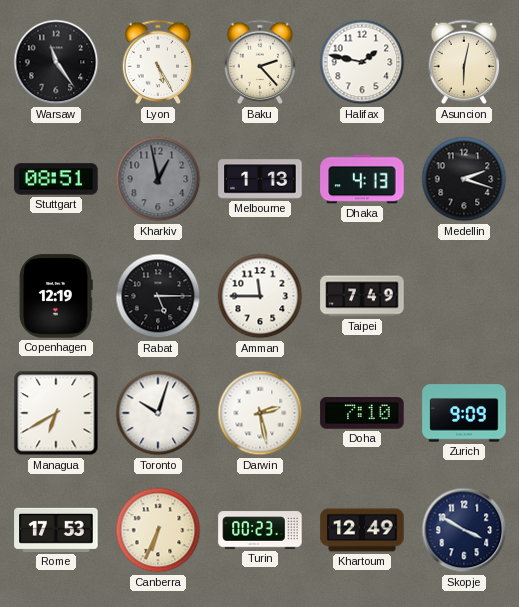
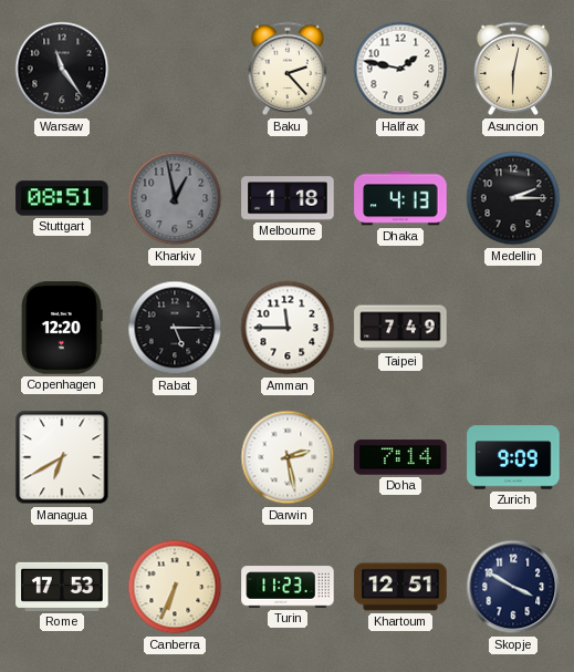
Lyon: 5:25 -> none (158, 62)
Melbourne: 1:13 -> 1:18 (288, 198)
Medellin: 2:18 -> 2:15 (513, 198)
Copenhagen: 12:19 -> 12:20 (62, 328)
Toronto: 10:03 -> none (158, 413)
Doha: 7:10 -> 7:14 (400, 457)
Turin: 00:23 -> 11:23 (288, 587)
Khartoum: 12:49 -> 12:51 (400, 587)
